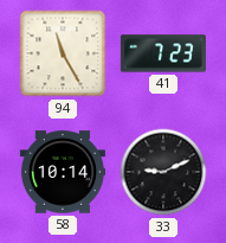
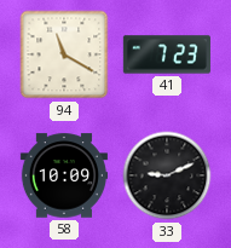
94: 11:25 -> 11:20 (64, 54)
58: 10:14 -> 10:09 (64, 175)
